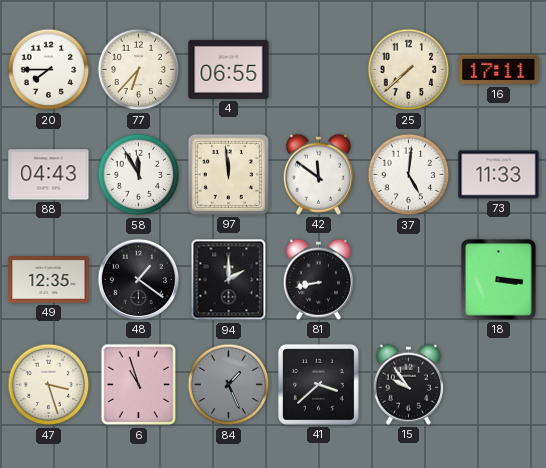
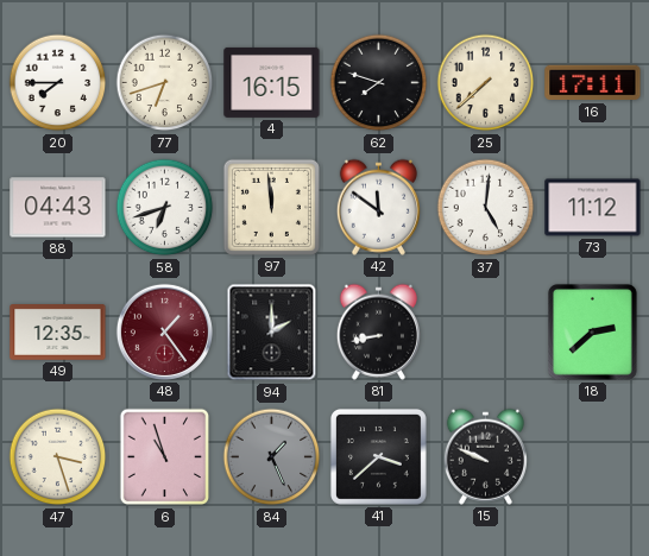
77: 6:37 -> 6:42 (165, 83)
4: 06:55 -> 16:15 (272, 82)
62: none -> 7:48 (379, 83)
58: 11:55 -> 6:42 (165, 208)
73: 11:33 -> 11:12 (593, 208)
48: 1:21 -> 1:24 (164, 331)
48 dial: black -> burgundy (164, 331)
18: 3:16 -> 2:38 (592, 331)
15: 9:54 -> 9:49 (485, 456)
